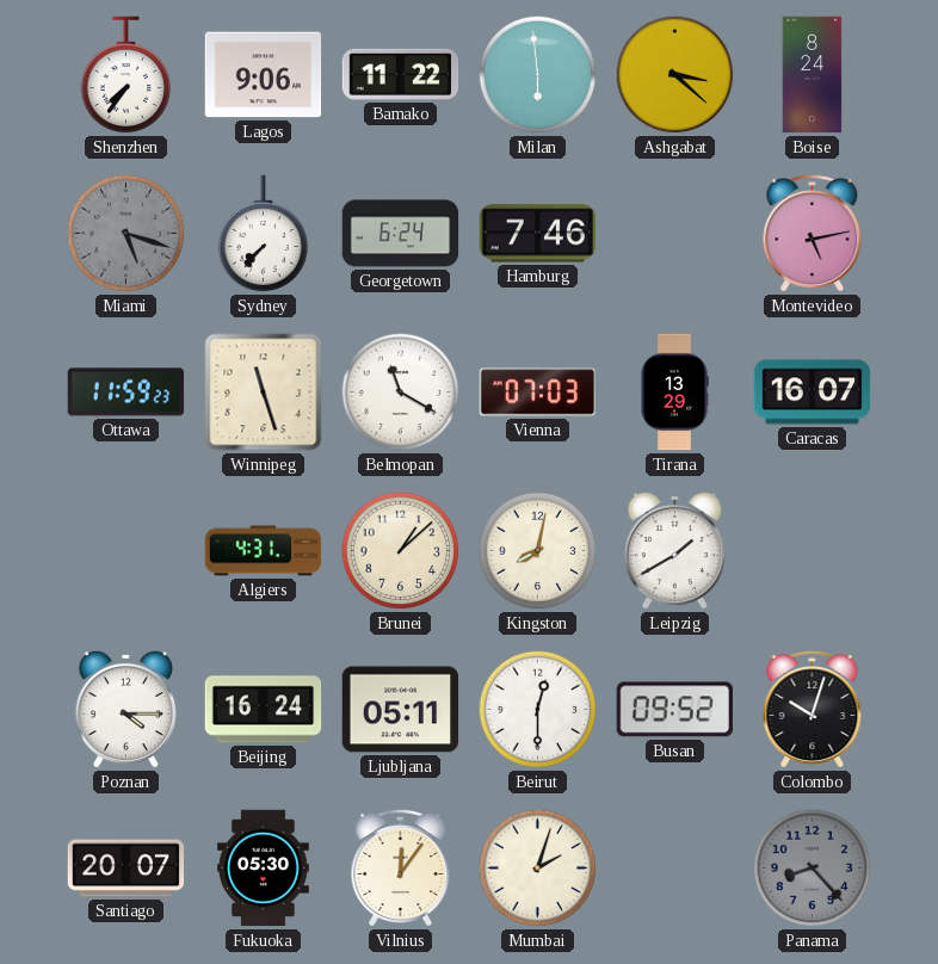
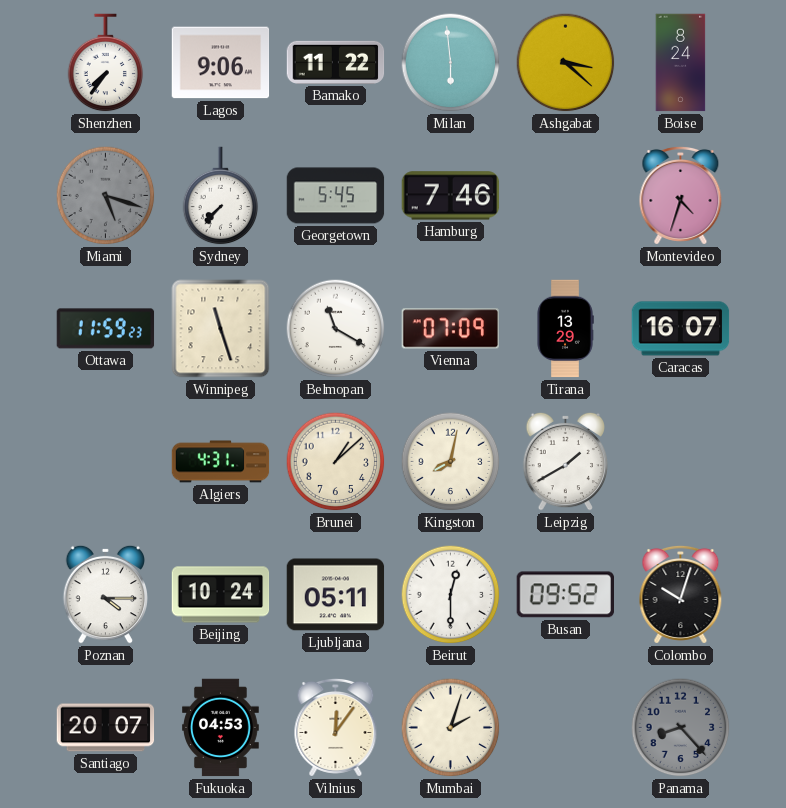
Georgetown: 6:24 -> 5:45 (336, 196)
Montevideo: 5:13 -> 4:33 (681, 195)
Vienna: 07:03 -> 07:09 (450, 329)
Beijing: 16:24 -> 10:24 (221, 595)
Fukuoka: 05:30 -> 04:53 (221, 728)
